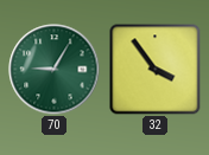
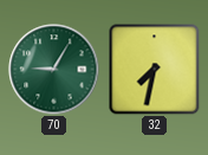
32: 3:54 -> 7:32 (155, 70)
